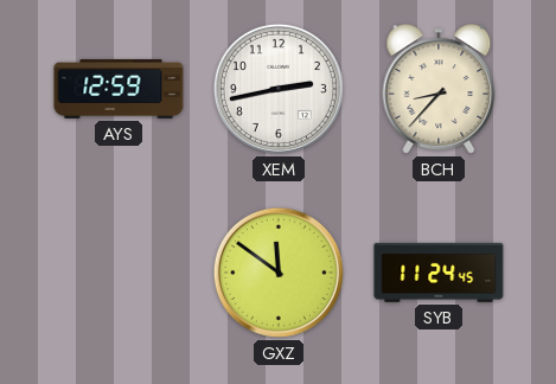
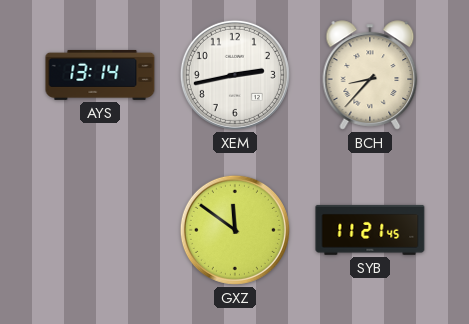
AYS: 12:59 -> 13:14 (100, 75)
SYB: 11:24 -> 11:21 (370, 230)
